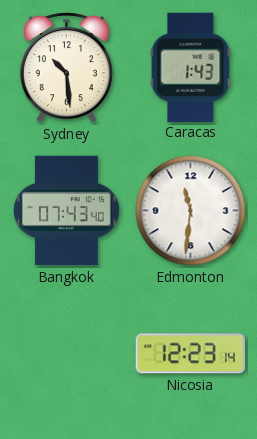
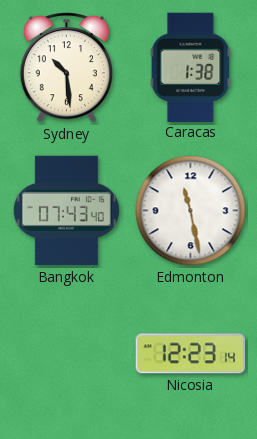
Caracas: 1:43 -> 1:38 (191, 67)
Edmonton: 11:31 -> 11:28 (191, 211)
